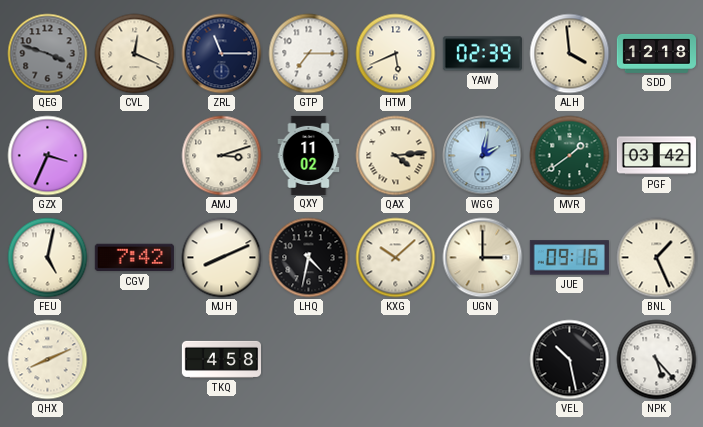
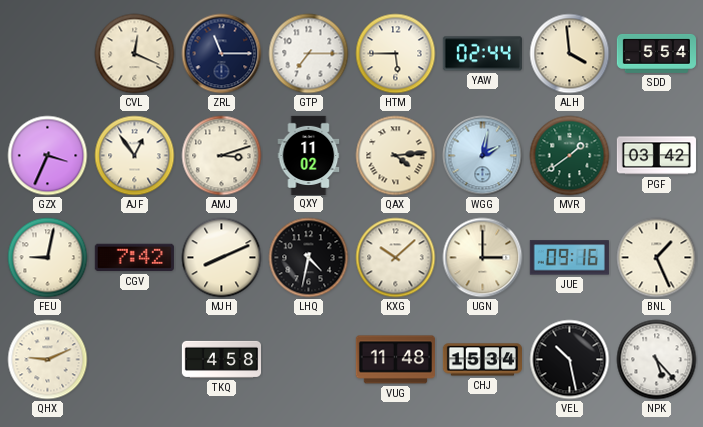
QEG: 3:48 -> none (48, 54)
HTM: 5:41 -> 5:45 (396, 54)
YAW: 02:39 -> 02:44 (482, 54)
SDD: 12:18 -> 5:54 (656, 53)
AJF: none -> 12:54 (135, 156)
FEU: 5:02 -> 9:02 (48, 258)
QHX: 8:11 -> 9:11 (48, 360)
VUG: none -> 11:48 (395, 360)
CHJ: none -> 15:34 (482, 360)
